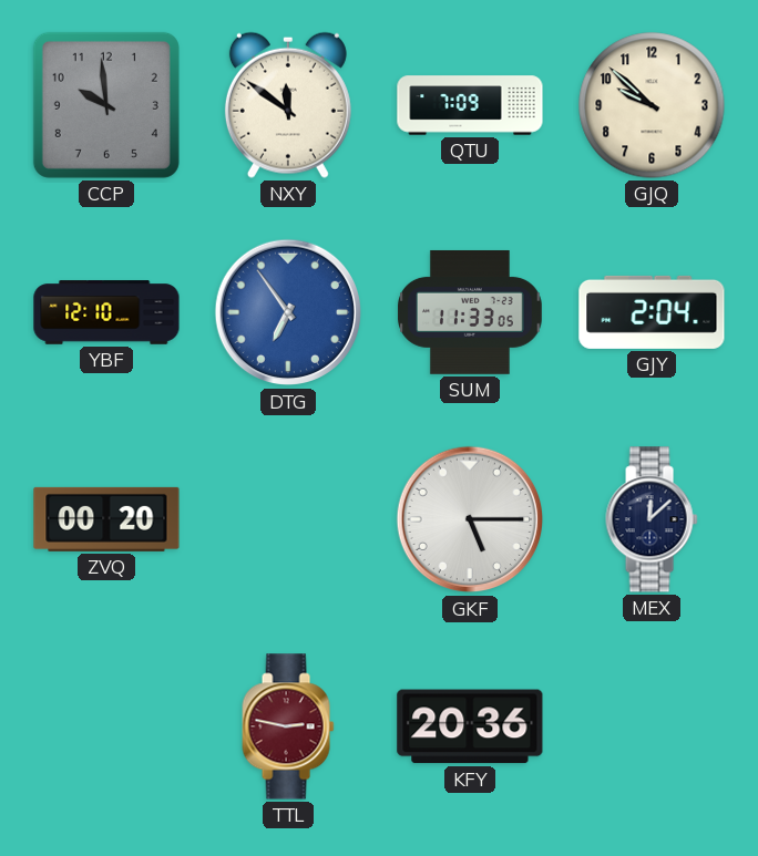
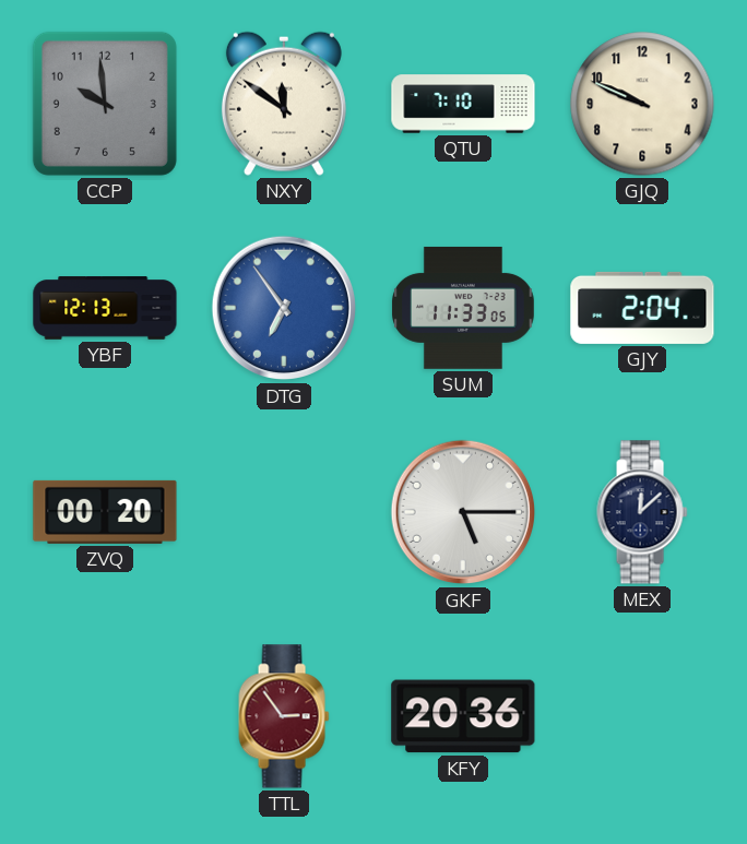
QTU: 7:09 -> 7:10 (463, 104)
GJQ: 9:52 -> 9:49 (642, 104)
YBF: 12:10 -> 12:13 (105, 308)
TTL: 2:47 -> 2:54 (284, 716)
